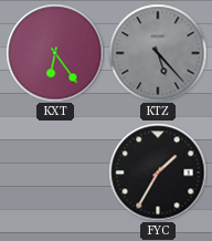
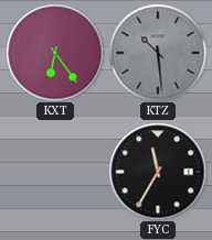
KTZ: 5:23 -> 10:29 (158, 53)
FYC: 1:35 -> 11:35 (158, 172)
